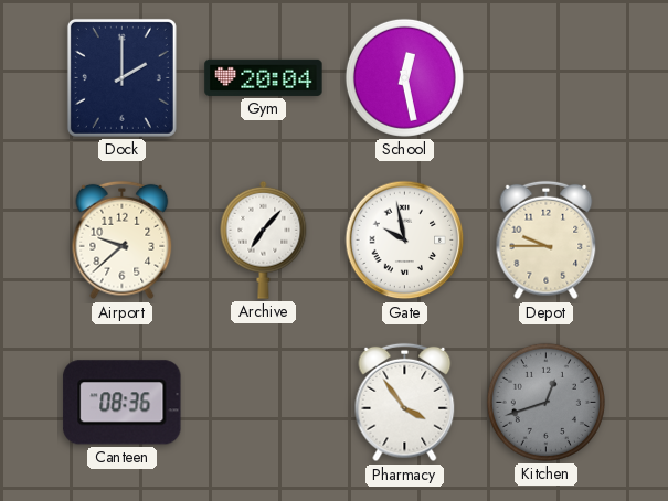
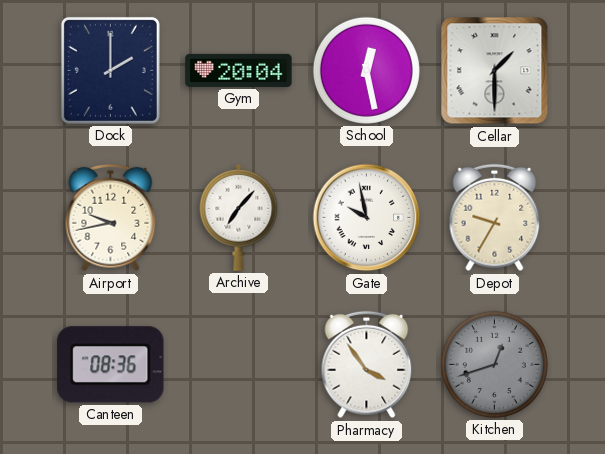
Cellar: none -> 1:30 (495, 71)
Airport: 9:38 -> 9:43 (111, 218)
Depot: 9:45 -> 9:35 (495, 218)
